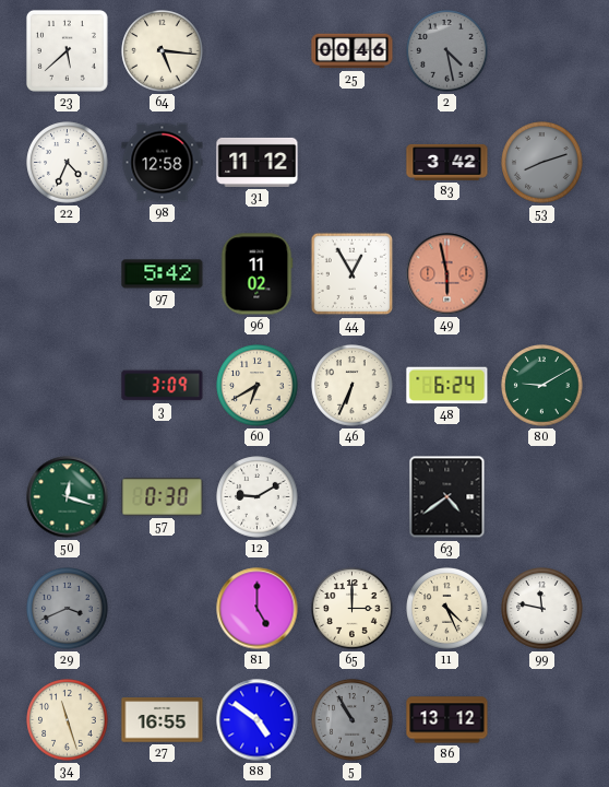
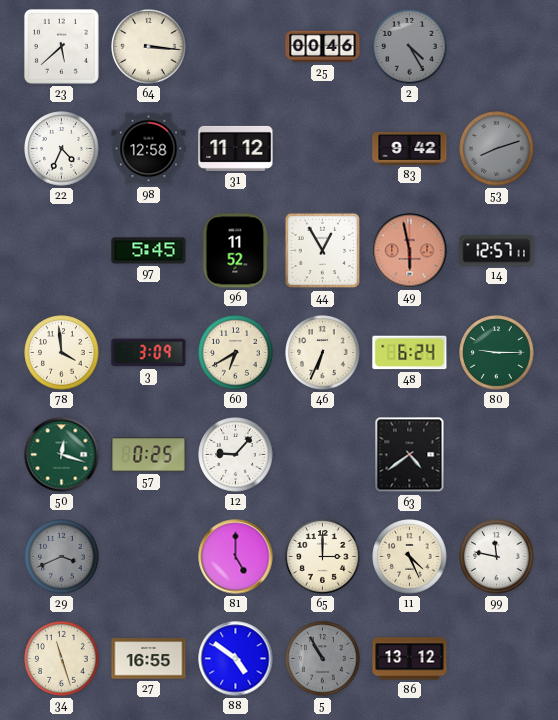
64: 5:16 -> 3:16 (149, 47)
2: 4:28 -> 4:25 (410, 47)
83: 3:42 -> 9:42 (410, 148)
97: 5:42 -> 5:45 (149, 251)
96: 11:02 -> 11:52 (235, 251)
14: none -> 12:57 (497, 251)
78: none -> 3:59 (62, 353)
80: 9:10 -> 9:15 (497, 353)
57: 0:30 -> 0:25 (149, 455)
12: 9:10 -> 9:07 (236, 455)
